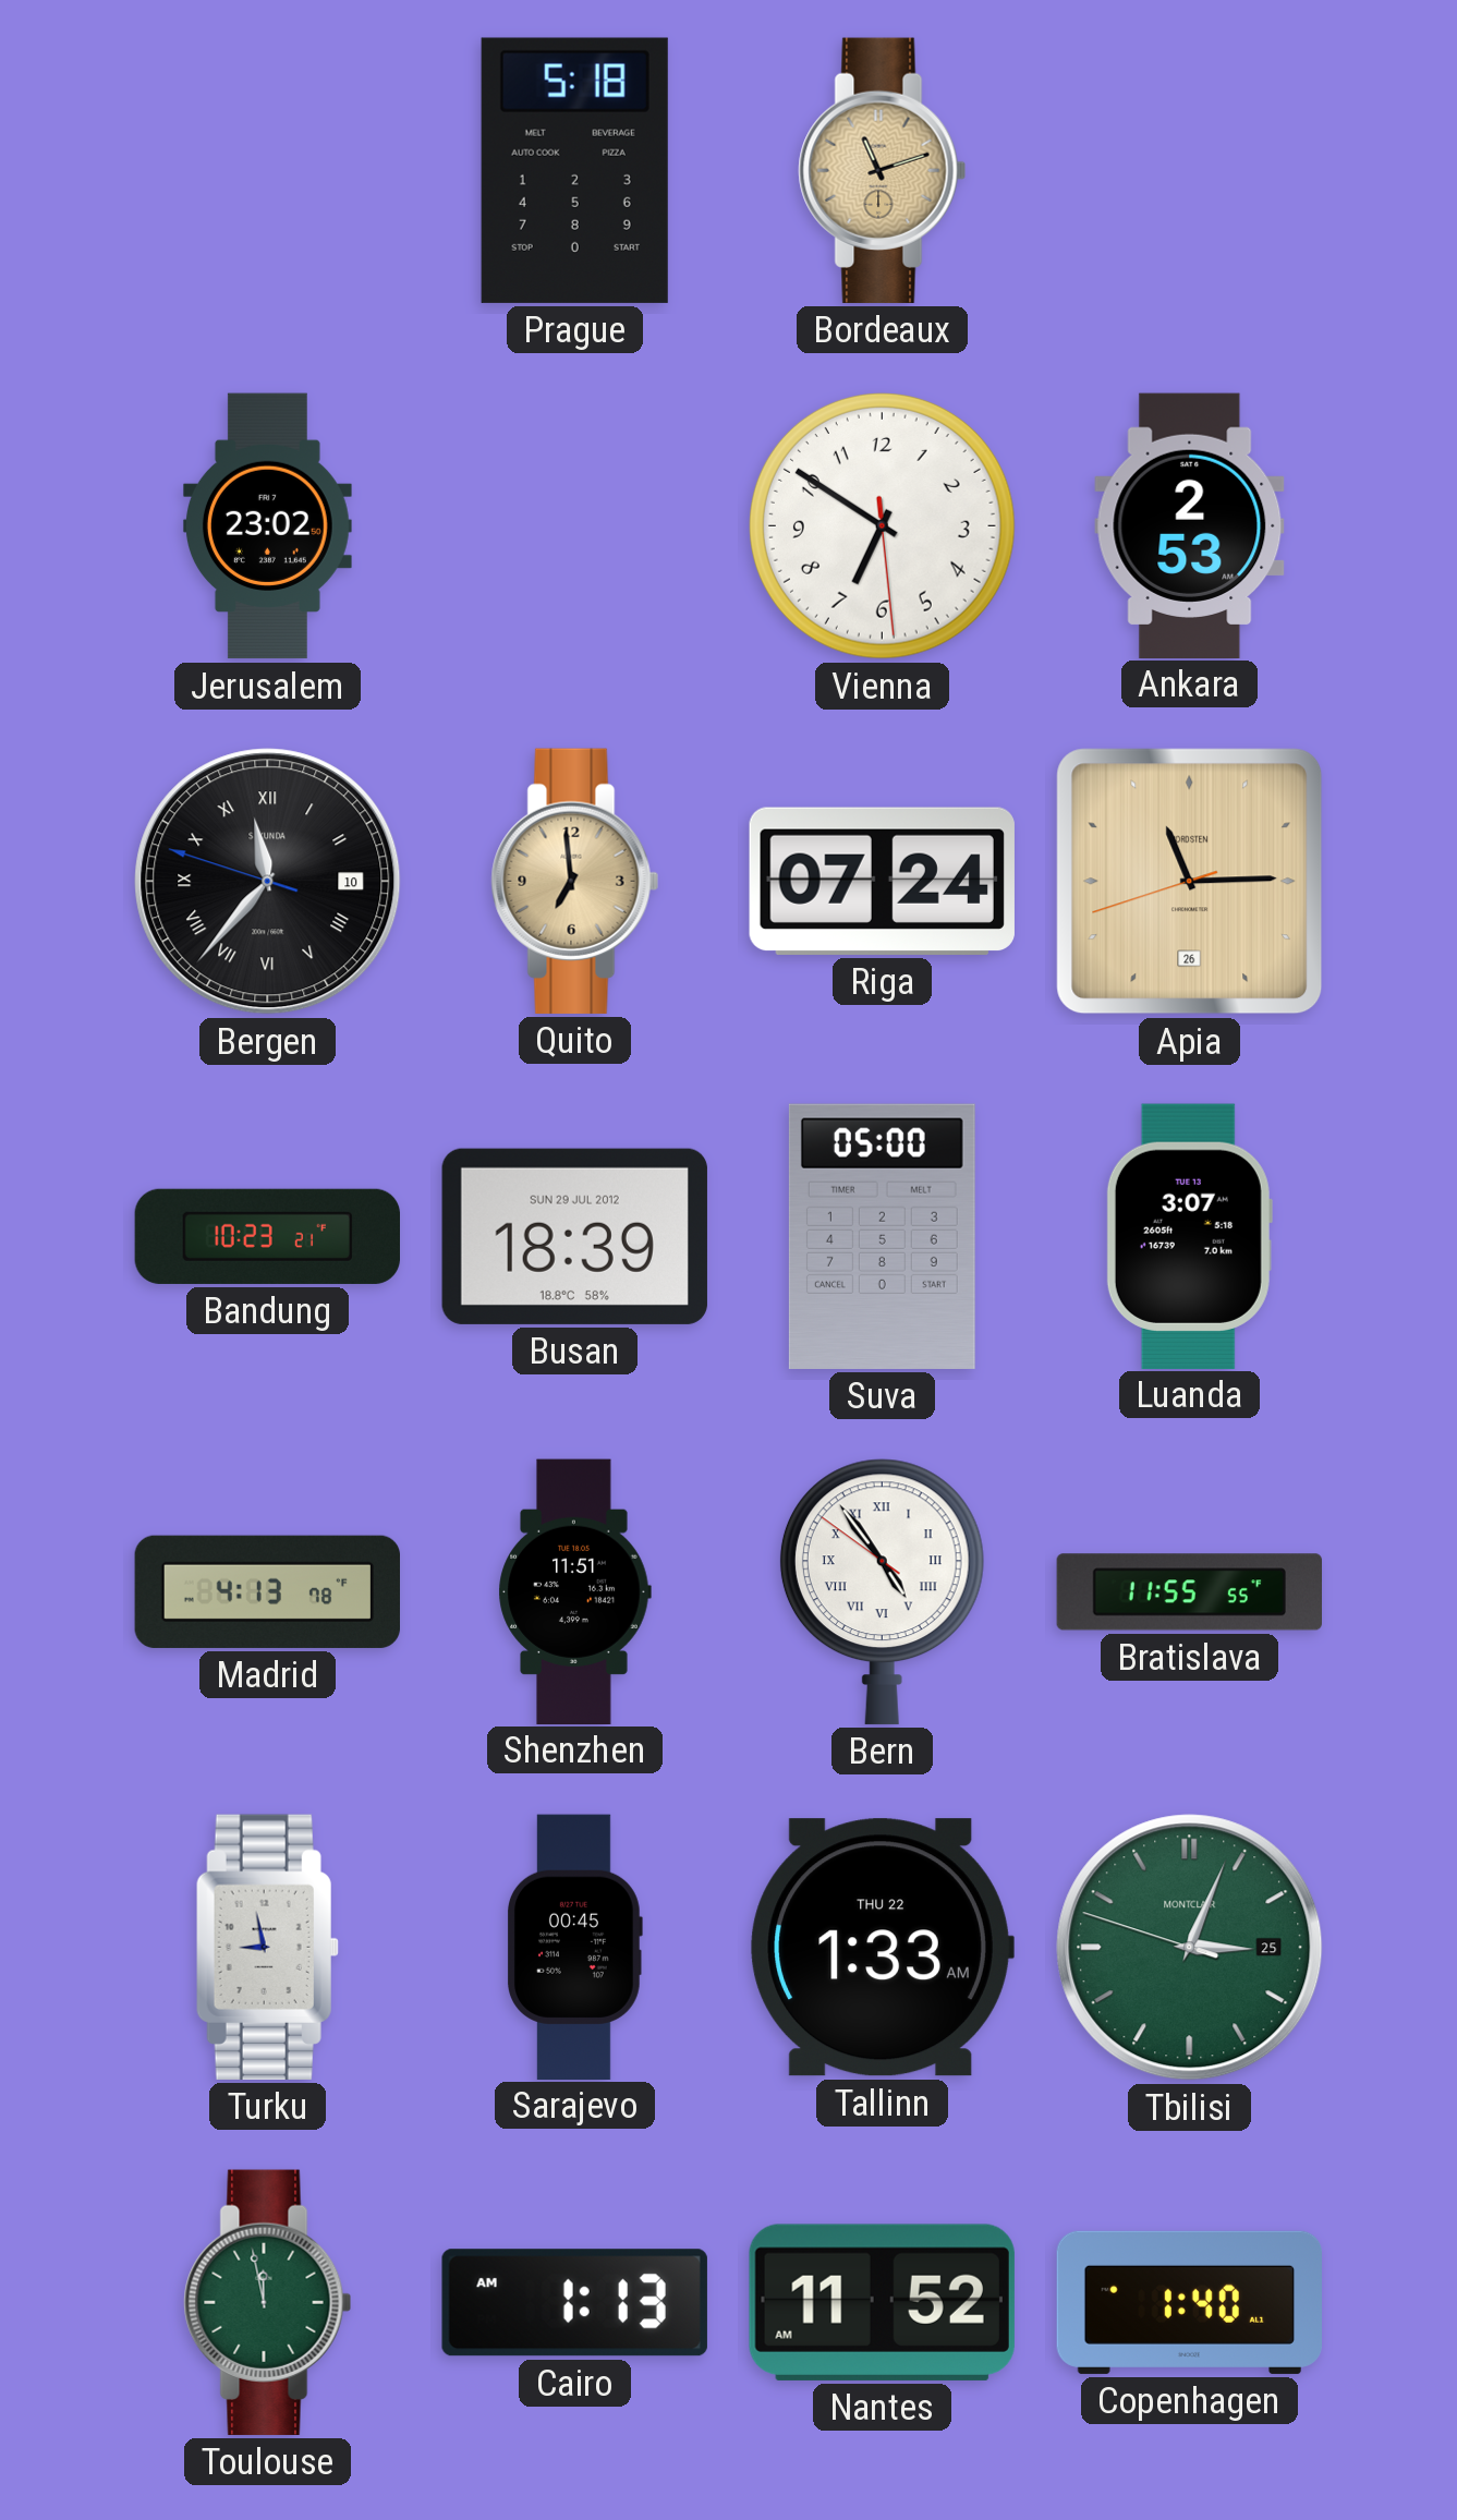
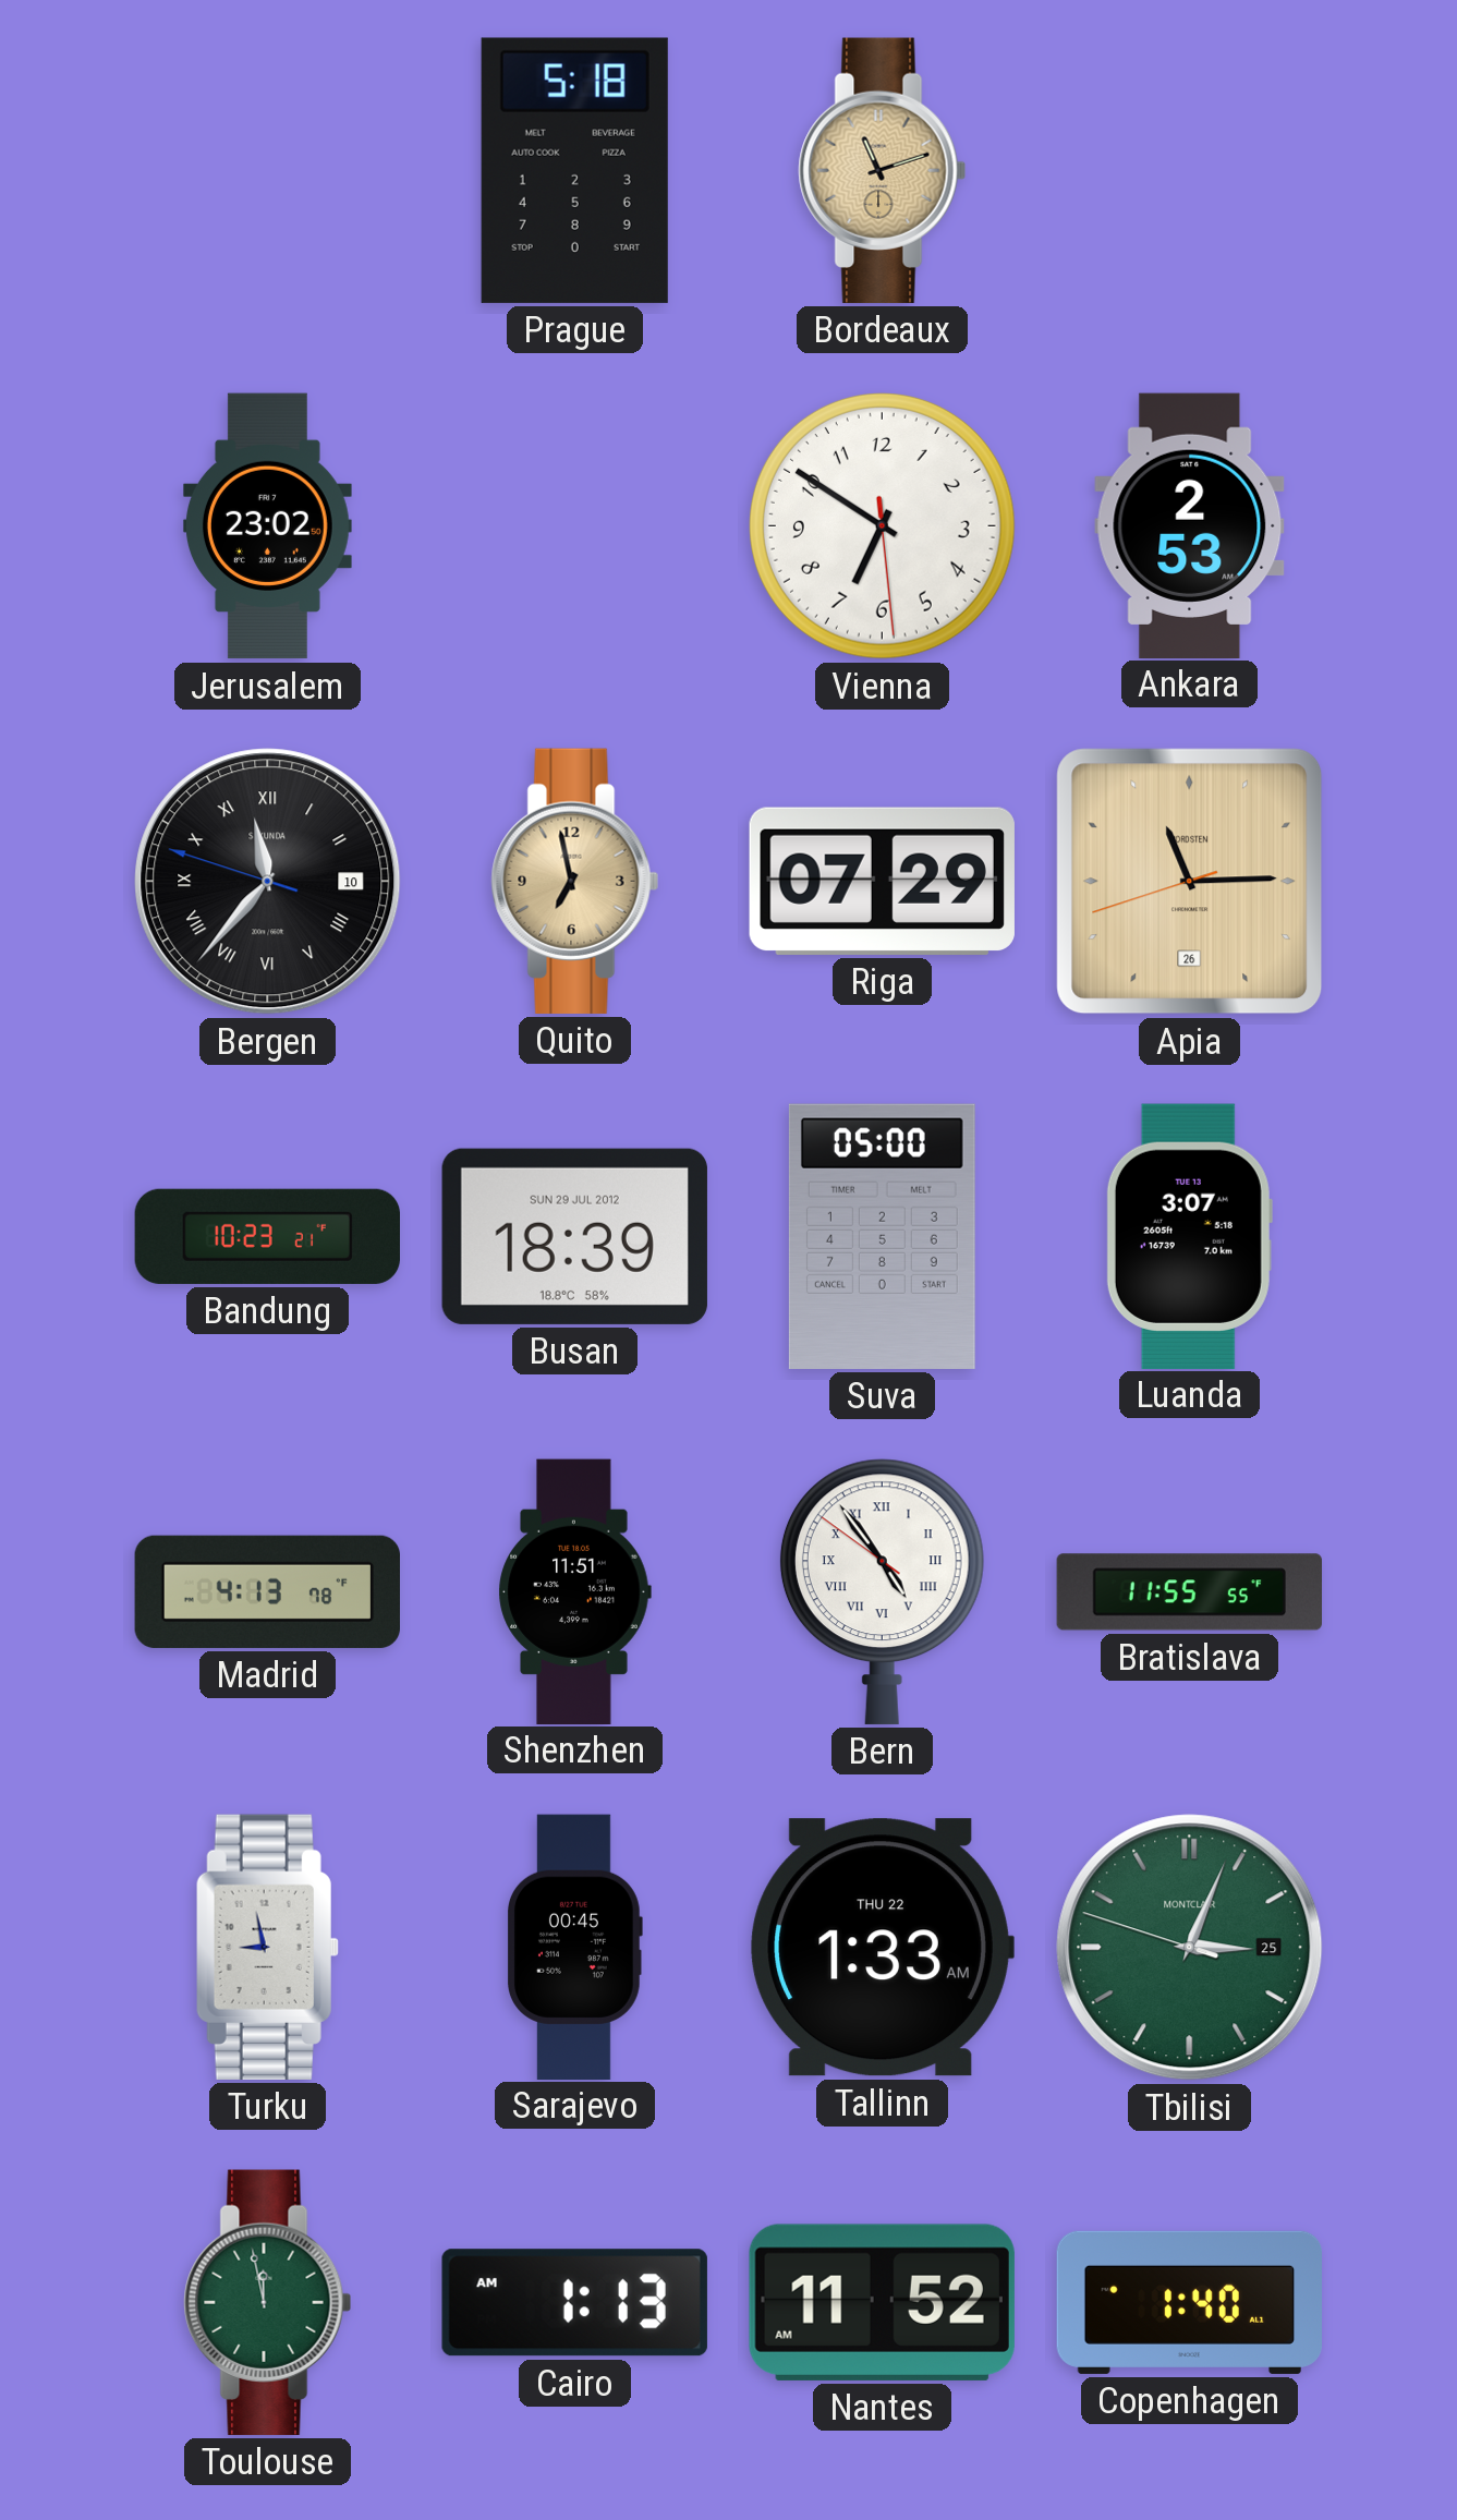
Quito: 6:59 -> 6:58 (575, 881)
Riga: 07:24 -> 07:29 (882, 881)
